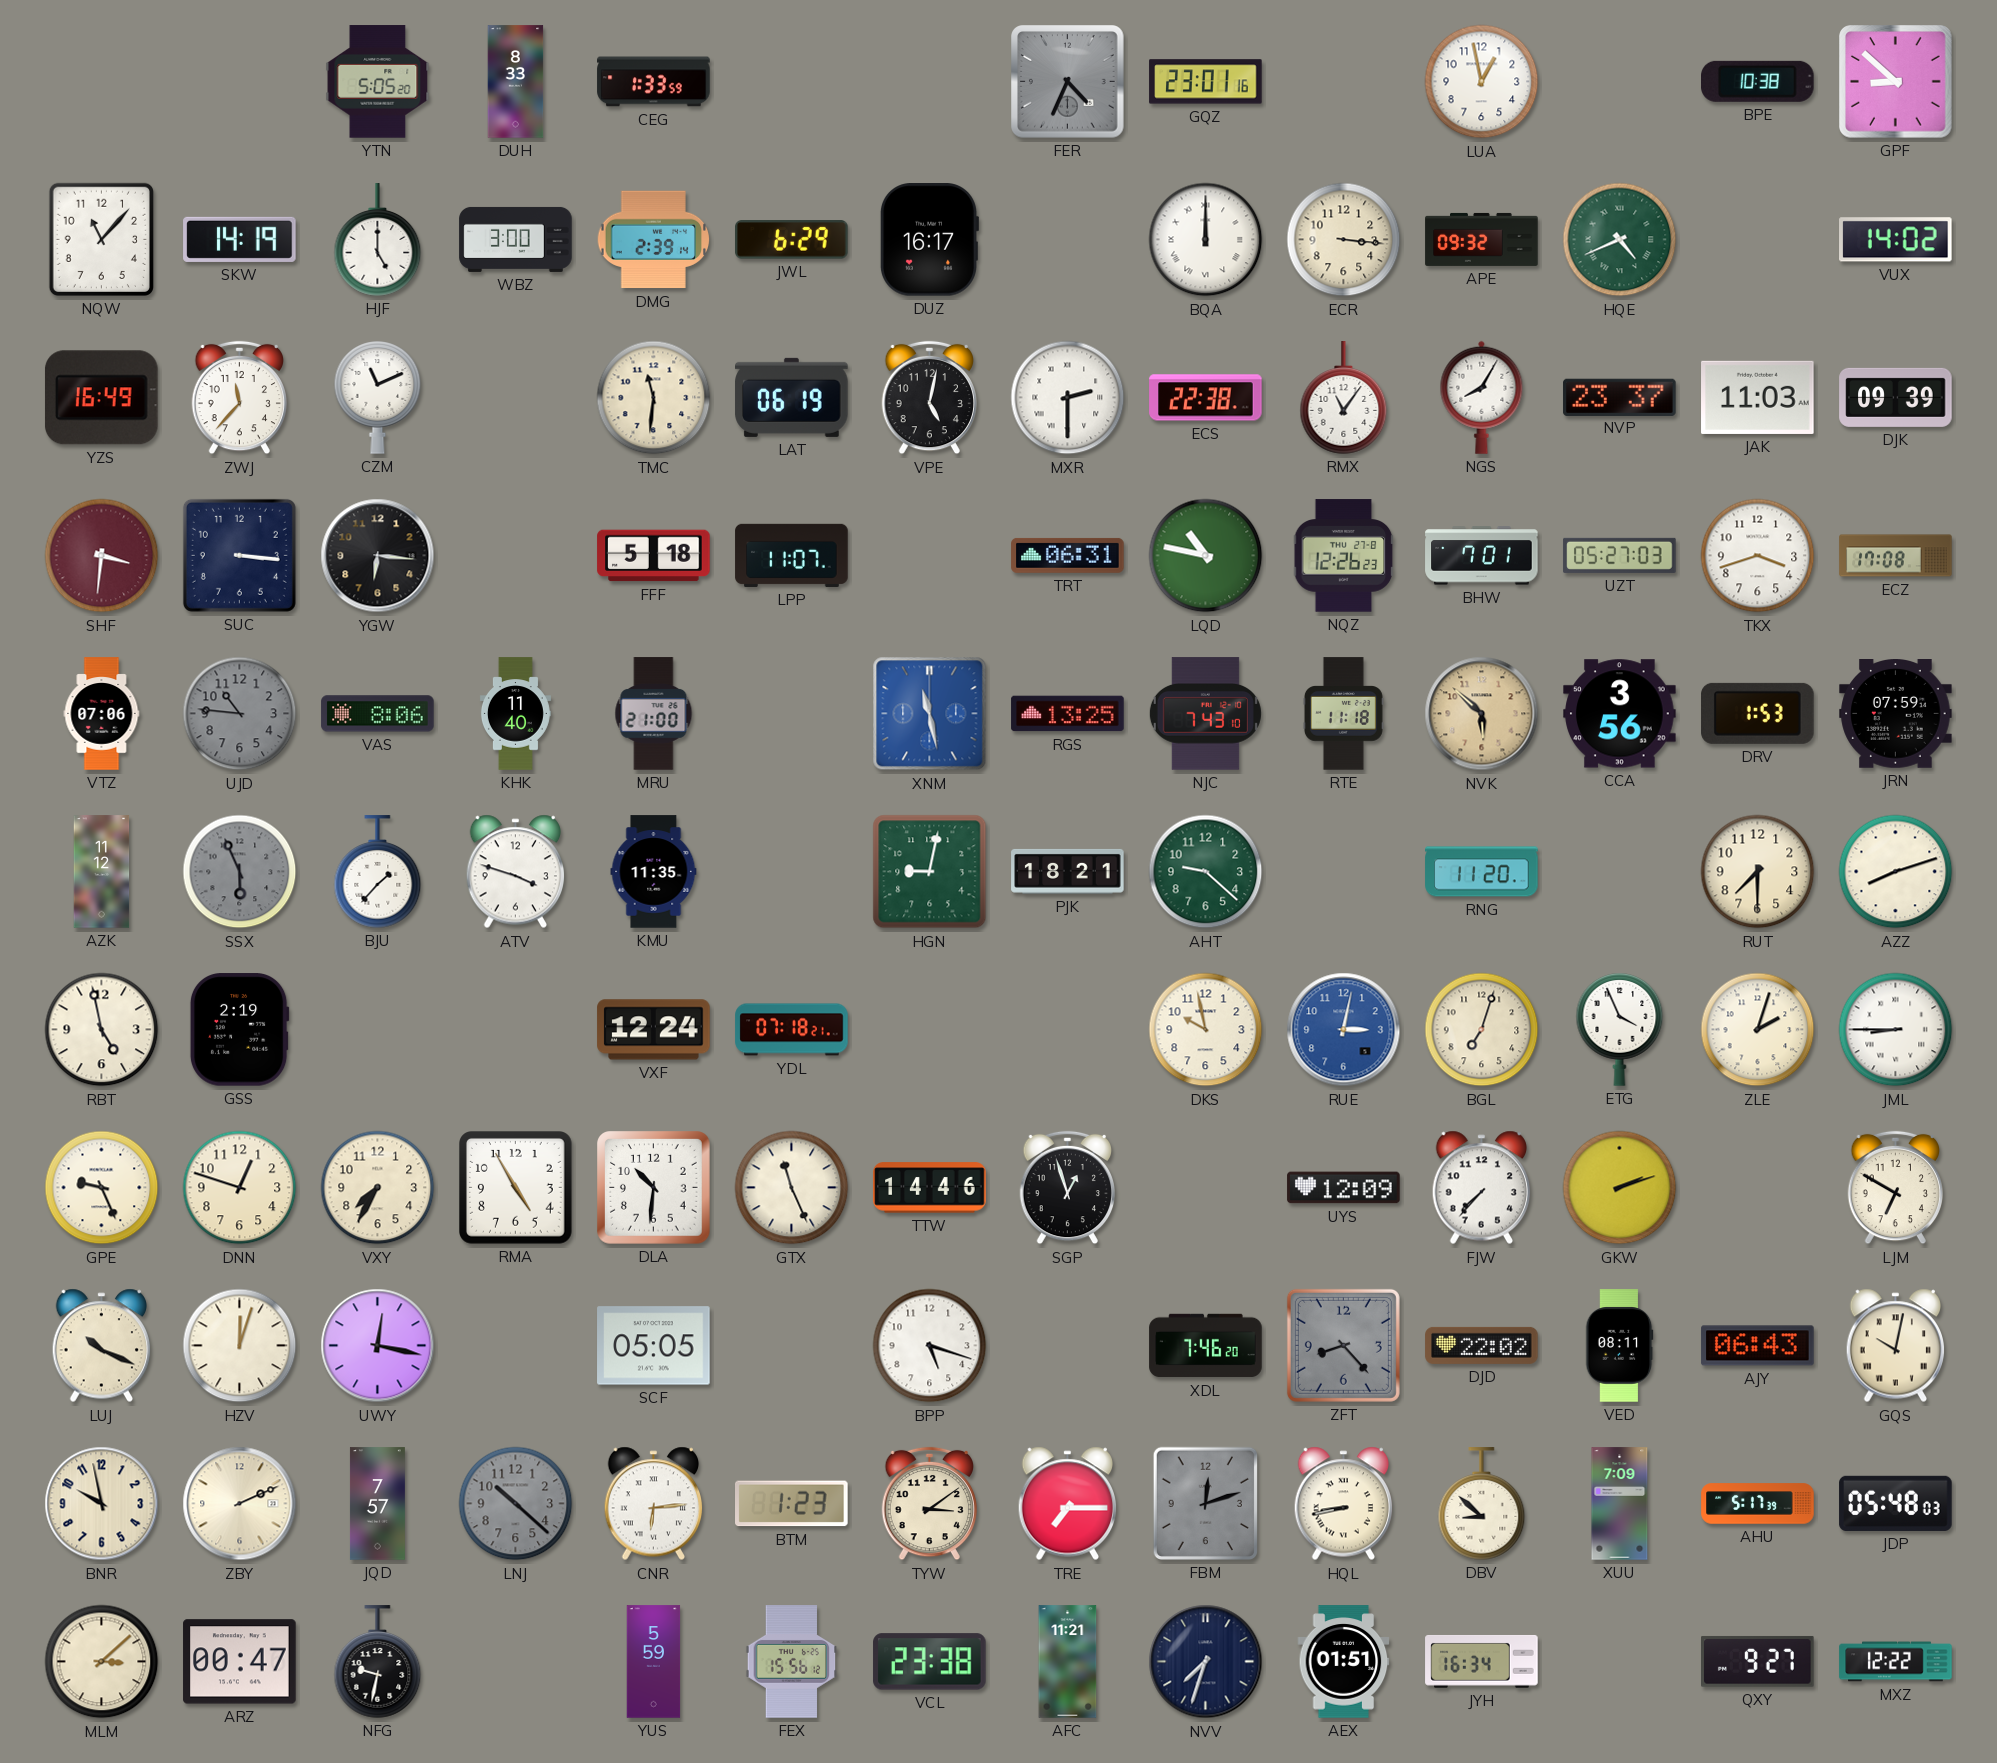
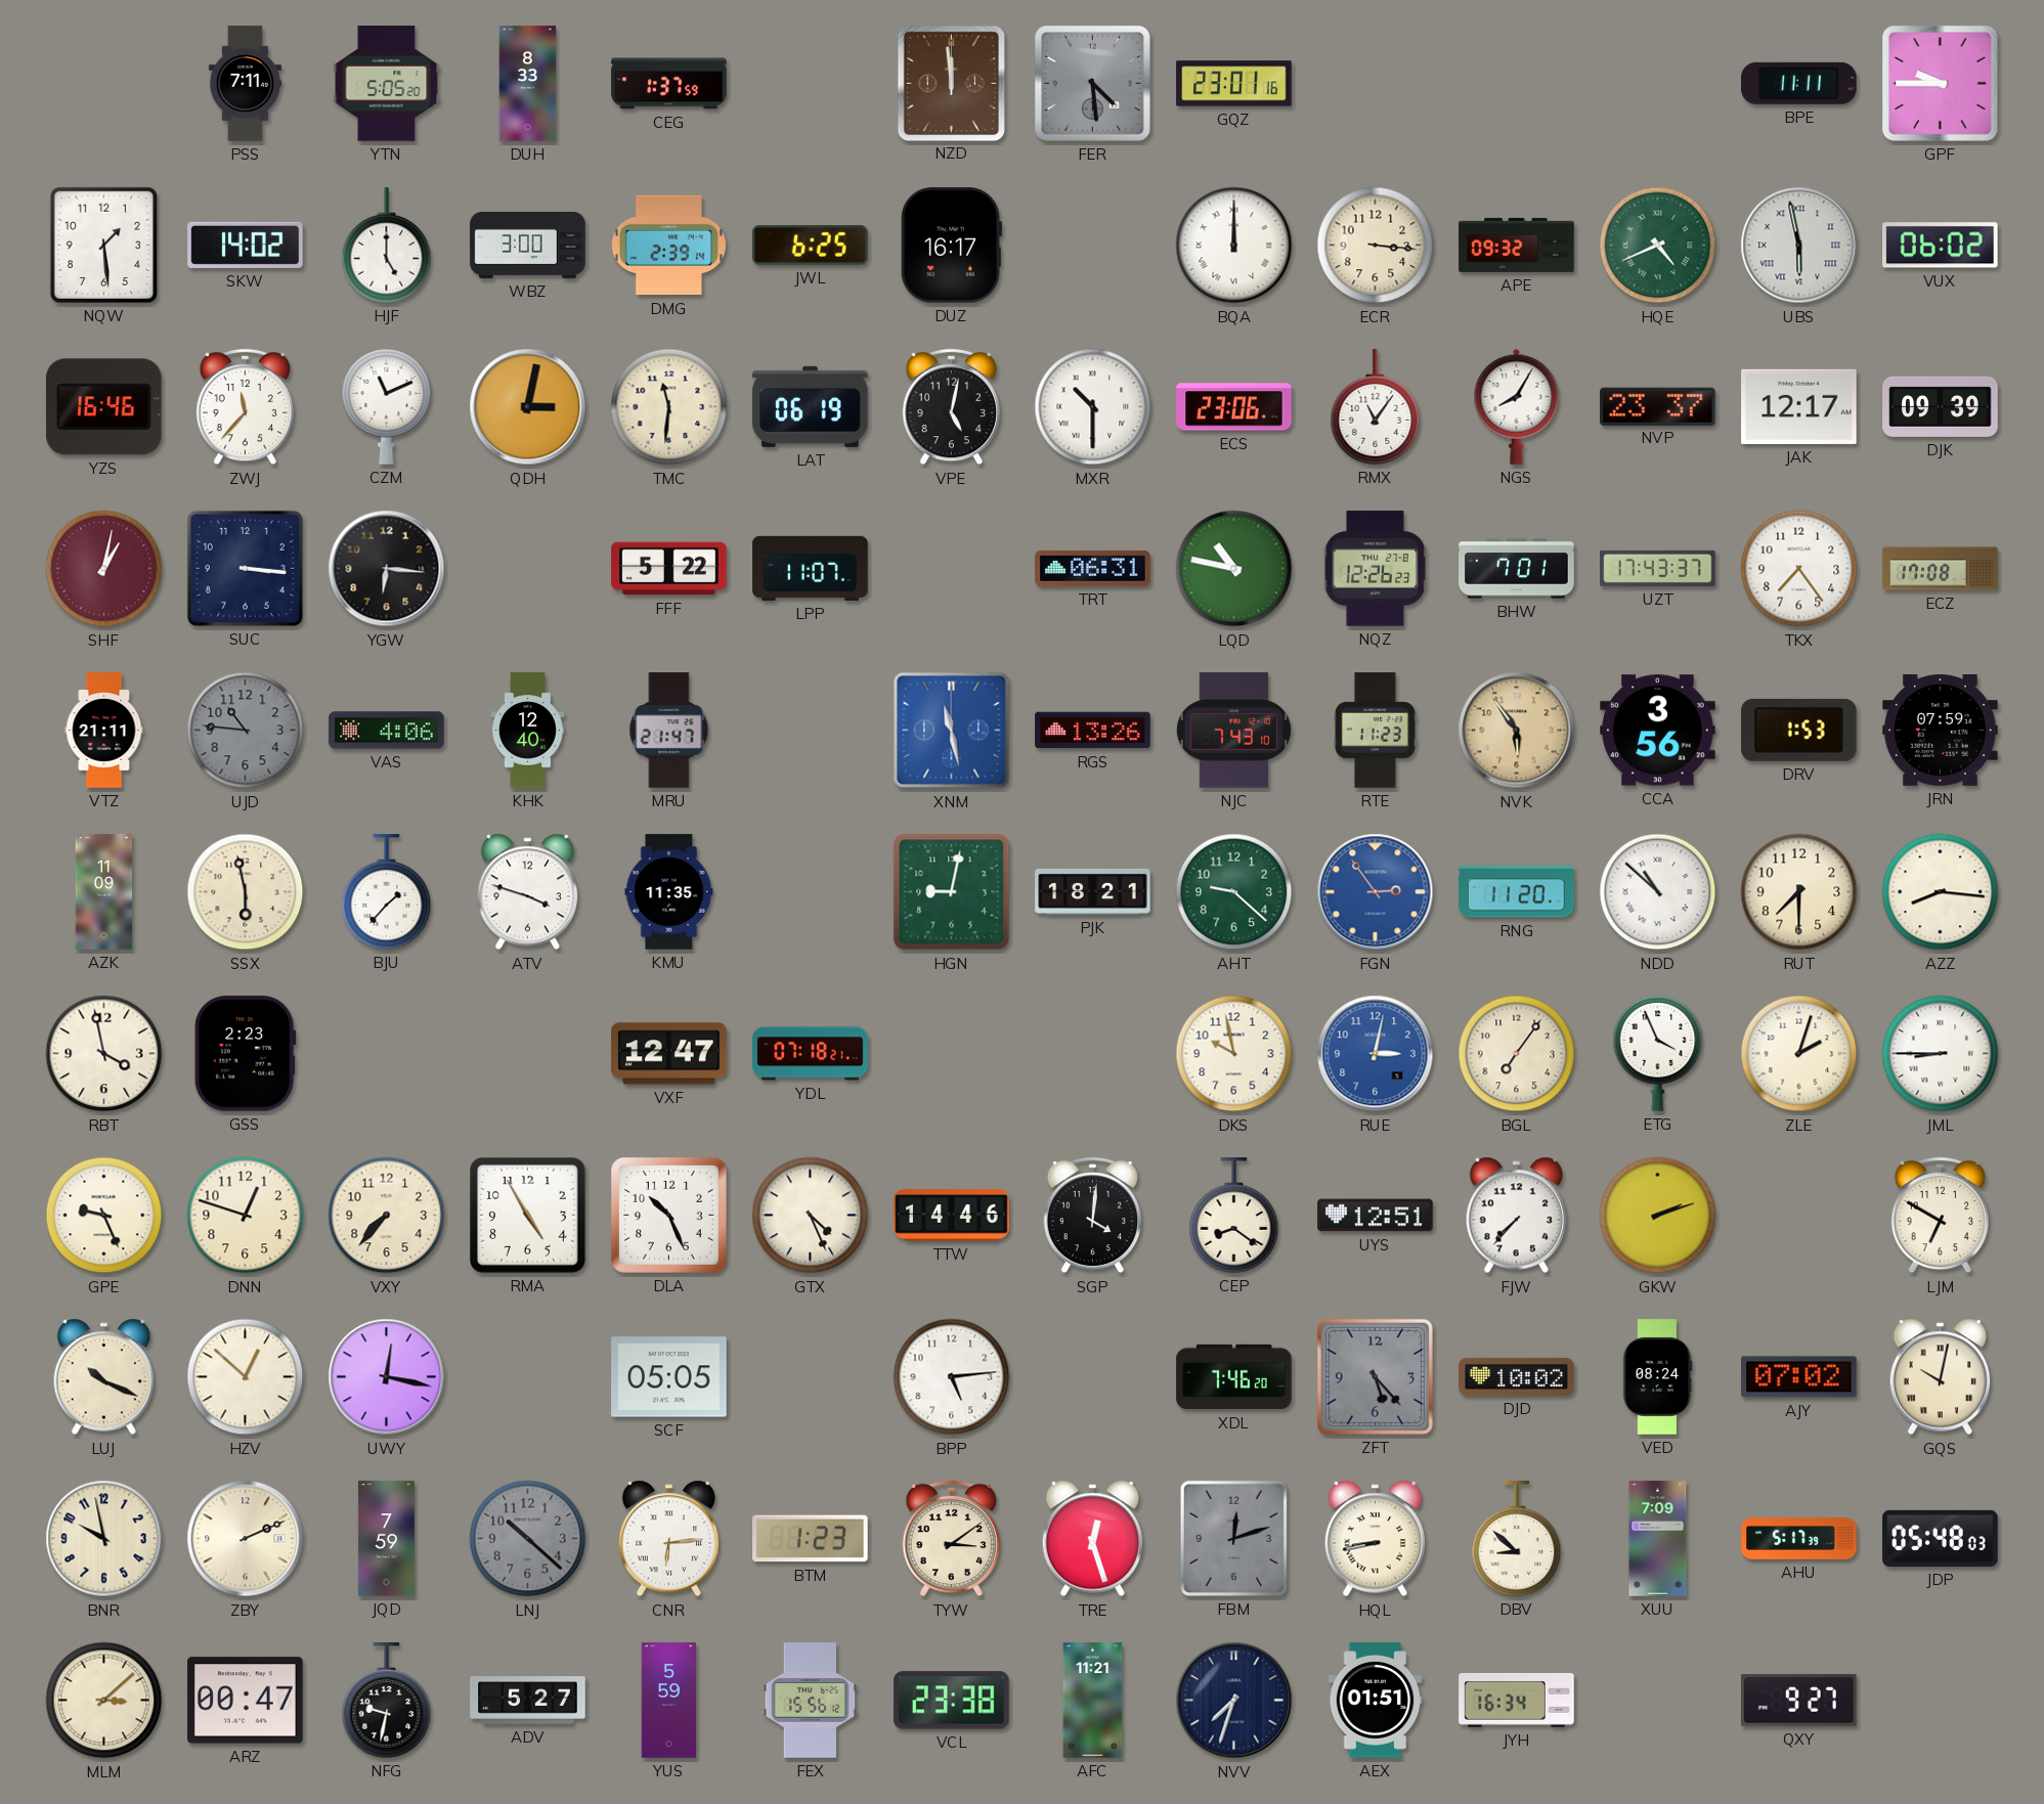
PSS: none -> 7:11 (245, 84)
CEG: 1:33 -> 1:37 (669, 84)
NZD: none -> 11:59 (951, 83)
FER: 4:34 -> 4:29 (1093, 84)
LUA: 12:58 -> none (1482, 82)
BPE: 10:38 -> 11:11 (1799, 83)
GPF: 8:52 -> 9:45 (1941, 84)
NQW: 11:07 -> 1:29 (103, 245)
SKW: 14:19 -> 14:02 (246, 245)
JWL: 6:29 -> 6:25 (811, 246)
UBS: none -> 5:58 (1799, 246)
VUX: 14:02 -> 06:02 (1941, 246)
YZS: 16:49 -> 16:46 (103, 407)
QDH: none -> 3:02 (528, 407)
MXR: 2:30 -> 10:30 (1093, 407)
ECS: 22:38 -> 23:06 (1234, 407)
JAK: 11:03 -> 12:17 (1799, 406)
SHF: 3:31 -> 1:02 (104, 569)
FFF: 5:18 -> 5:22 (669, 569)
UZT: 05:27 -> 17:43 (1658, 568)
TKX: 3:42 -> 7:24 (1799, 569)
VTZ: 07:06 -> 21:11 (104, 731)
VAS: 8:06 -> 4:06 (387, 731)
KHK: 11:40 -> 12:40 (527, 731)
MRU: 21:00 -> 21:47 (669, 731)
RGS: 13:25 -> 13:26 (1093, 731)
RTE: 11:18 -> 11:23 (1375, 731)
NVK: 5:52 -> 5:54 (1517, 731)
AZK: 11:12 -> 11:09 (104, 892)
SSX: 5:56 -> 5:58 (246, 892)
SSX dial: grey -> cream (246, 892)
FGN: none -> 2:54 (1376, 892)
NDD: none -> 10:52 (1658, 892)
AZZ: 8:12 -> 8:16 (1941, 892)
RBT: 4:58 -> 3:58 (104, 1054)
GSS: 2:19 -> 2:23 (245, 1054)
VXF: 12:24 -> 12:47 (669, 1054)
BGL: 7:03 -> 7:06 (1517, 1054)
VXY: 7:35 -> 7:37 (387, 1216)
DLA: 10:31 -> 10:26 (669, 1216)
GTX: 11:26 -> 4:26 (811, 1216)
SGP: 12:57 -> 4:01 (1092, 1216)
CEP: none -> 8:21 (1234, 1216)
UYS: 12:09 -> 12:51 (1376, 1216)
HZV: 12:03 -> 12:52 (246, 1377)
BPP: 5:18 -> 5:14 (952, 1377)
ZFT: 8:23 -> 5:23 (1375, 1376)
DJD: 22:02 -> 10:02 (1517, 1376)
VED: 08:11 -> 08:24 (1657, 1377)
AJY: 06:43 -> 07:02 (1799, 1377)
JQD: 7:57 -> 7:59 (386, 1539)
TRE: 7:15 -> 12:27 (1093, 1539)
ADV: none -> 5:27 (528, 1701)
MXZ: 12:22 -> none (1896, 1662)
